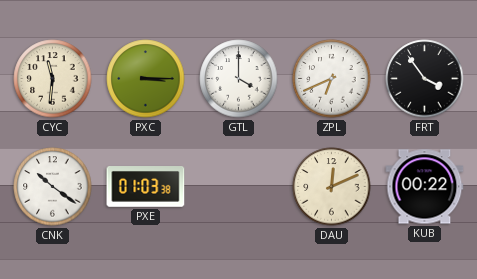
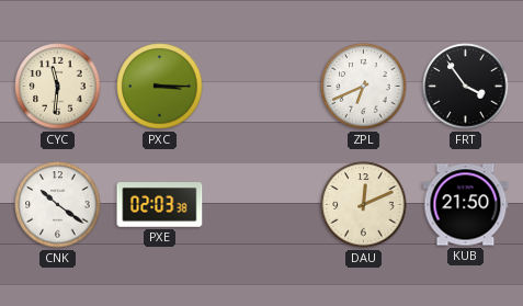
GTL: 4:00 -> none (239, 79)
PXE: 01:03 -> 02:03 (160, 205)
KUB: 00:22 -> 21:50 (466, 205)
